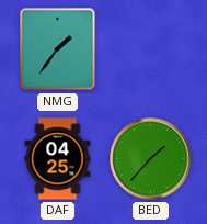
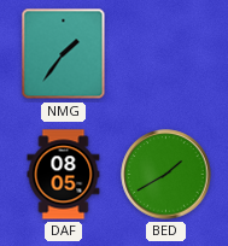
DAF: 04:25 -> 08:05 (64, 175)
BED: 1:37 -> 1:40 (166, 175)
